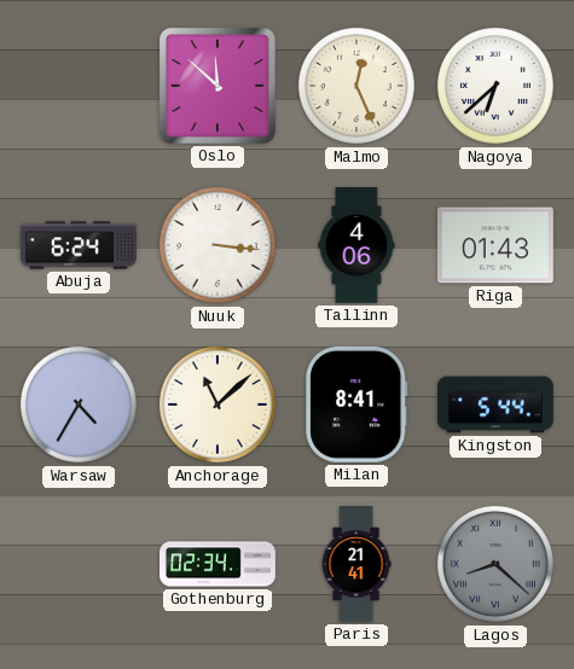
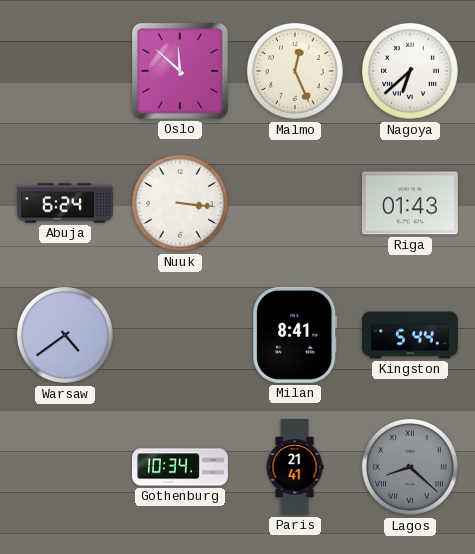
Tallinn: 4:06 -> none (356, 246)
Warsaw: 4:35 -> 4:39 (66, 335)
Anchorage: 11:08 -> none (219, 405)
Gothenburg: 02:34 -> 10:34 (181, 467)
